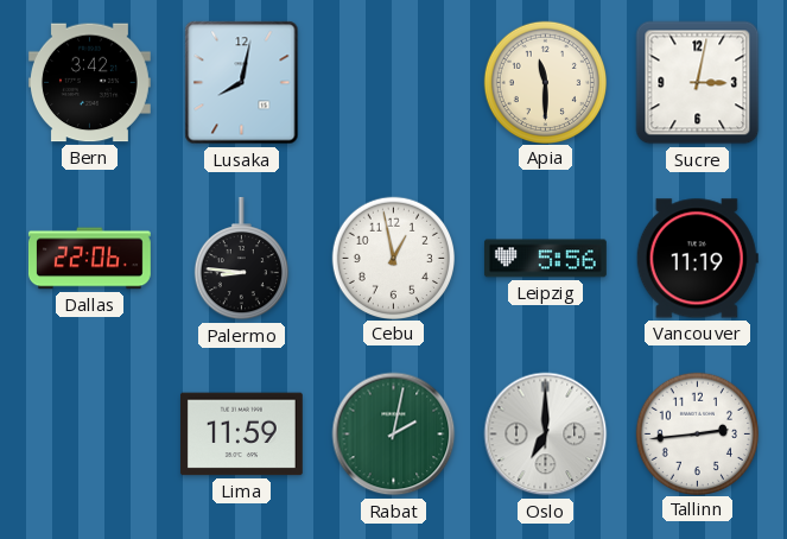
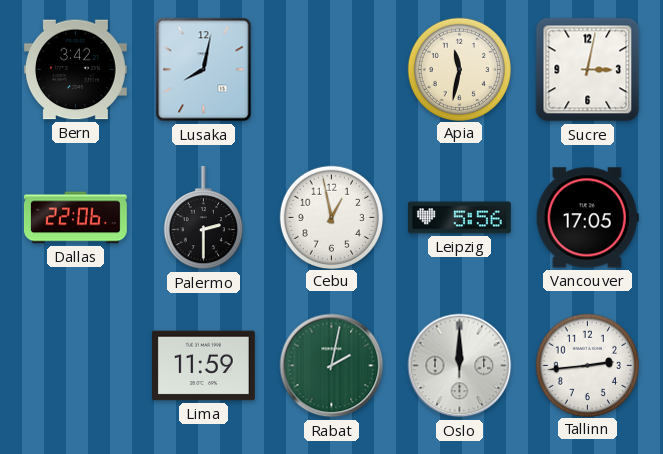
Apia: 11:30 -> 11:32 (459, 69)
Palermo: 8:46 -> 2:30 (203, 218)
Vancouver: 11:19 -> 17:05 (587, 218)
Oslo: 7:00 -> 12:00 (460, 366)
